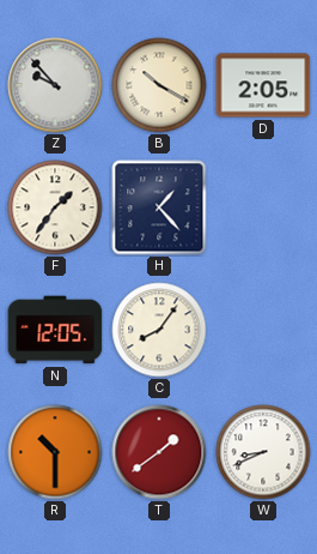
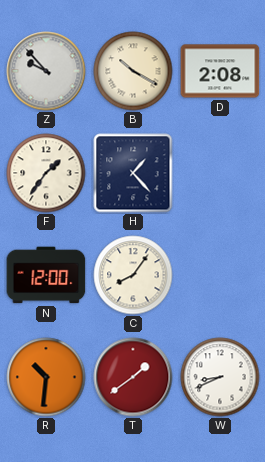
D: 2:05 -> 2:08 (220, 71)
N: 12:05 -> 12:00 (46, 275)
R: 10:30 -> 10:31 (46, 377)
